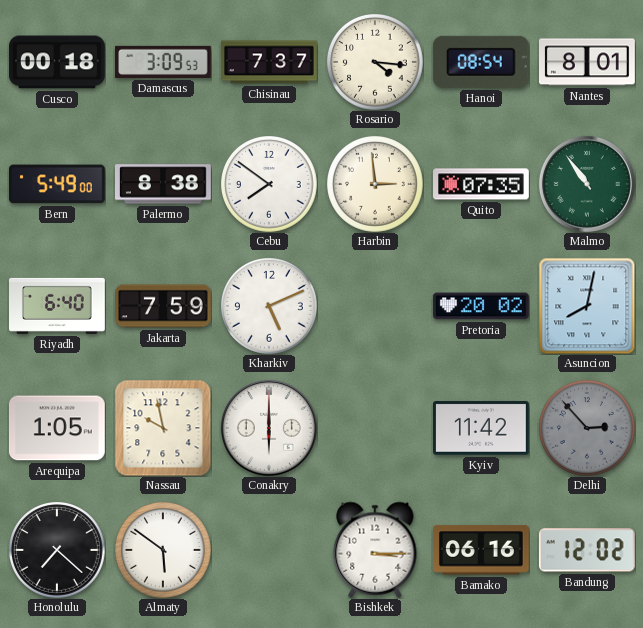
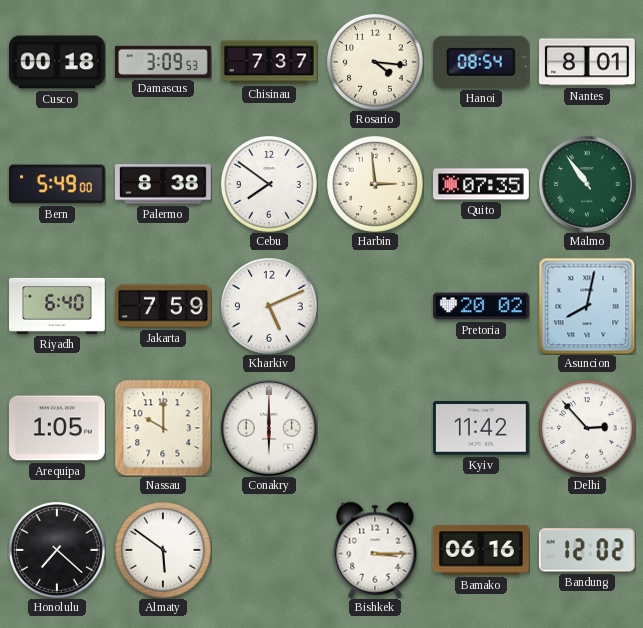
Nassau: 9:58 -> 10:00 (163, 428)
Delhi dial: grey -> white (587, 428)
